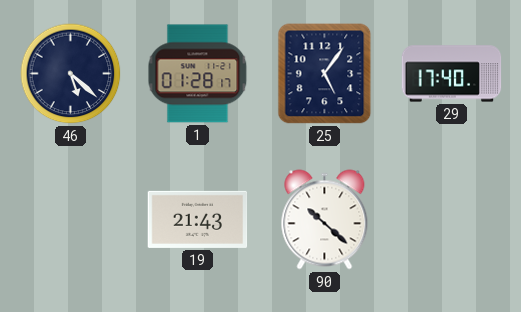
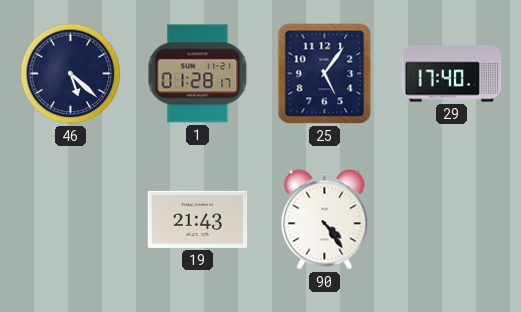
90: 10:22 -> 4:24 (325, 220)
